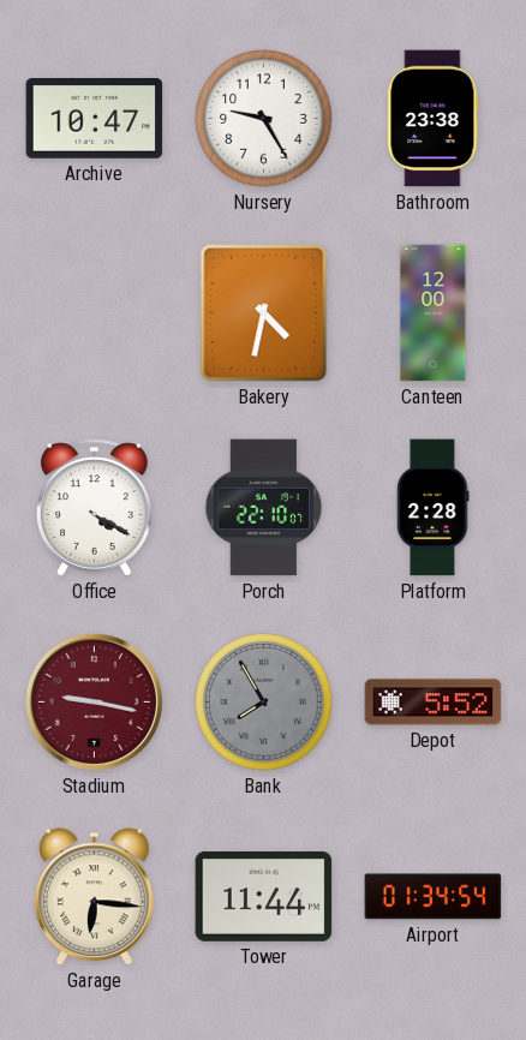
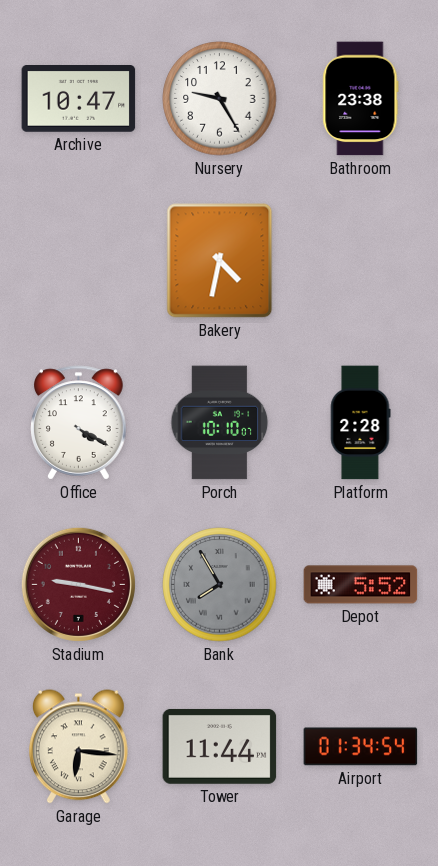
Canteen: 12:00 -> none (434, 313)
Porch: 22:10 -> 10:10 (220, 423)
